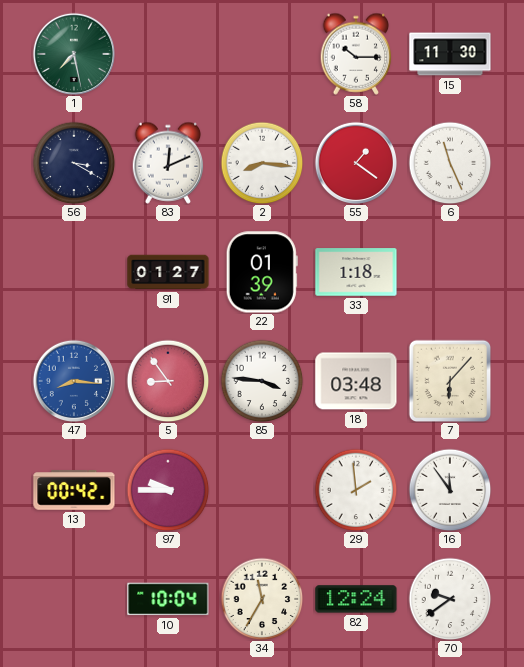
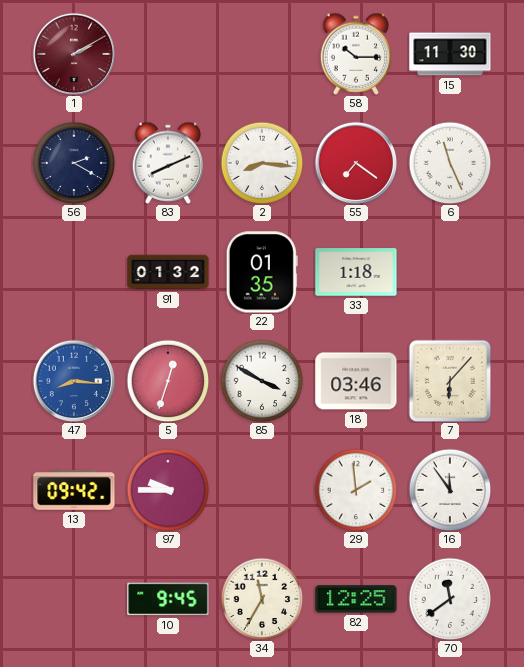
1: 7:28 -> 2:10 (73, 53)
1 dial: green -> burgundy (73, 53)
56: 3:20 -> 2:20 (74, 163)
83: 12:11 -> 8:11 (168, 163)
55: 1:21 -> 7:21 (355, 162)
91: 01:27 -> 01:32 (168, 272)
22: 01:39 -> 01:35 (262, 272)
5: 8:54 -> 12:33 (168, 381)
85: 3:46 -> 3:50 (262, 381)
18: 03:48 -> 03:46 (356, 381)
13: 00:42 -> 09:42 (74, 490)
10: 10:04 -> 9:45 (168, 599)
82: 12:24 -> 12:25 (356, 599)
70: 9:39 -> 11:39 (450, 599)
